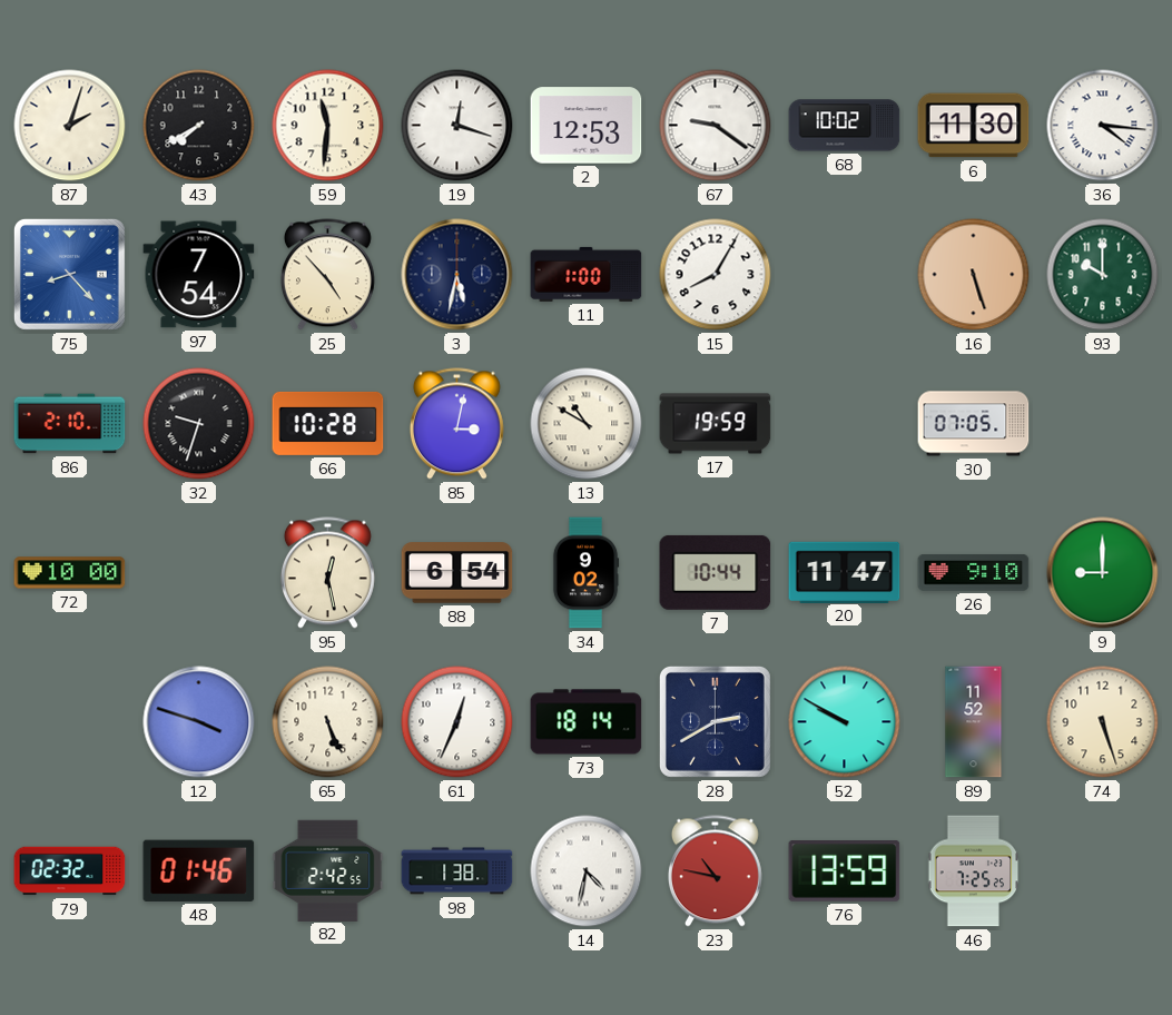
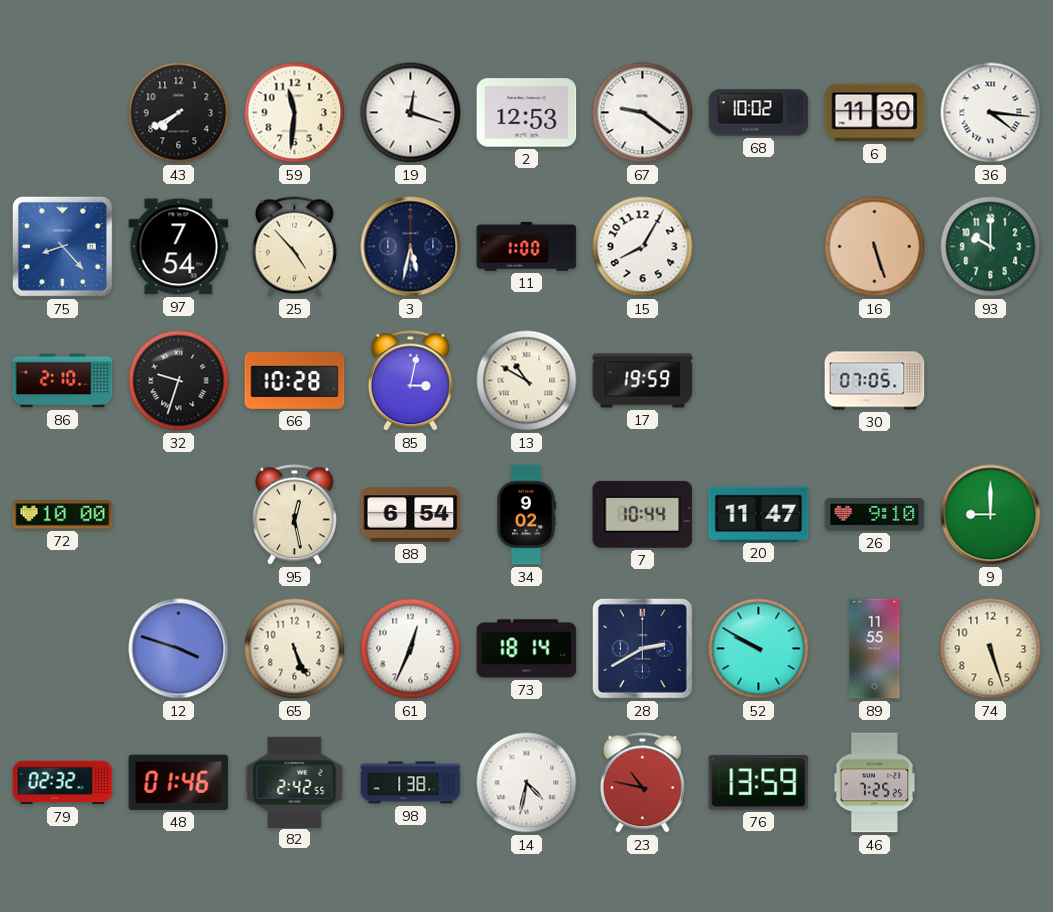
87: 2:03 -> none (70, 126)
89: 11:52 -> 11:55 (875, 649)
